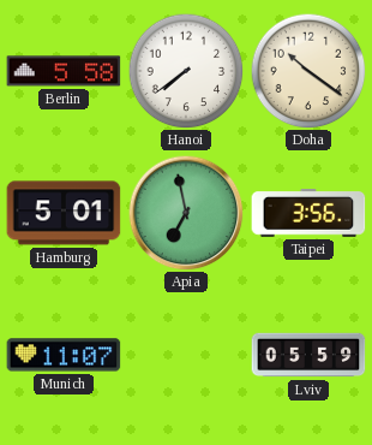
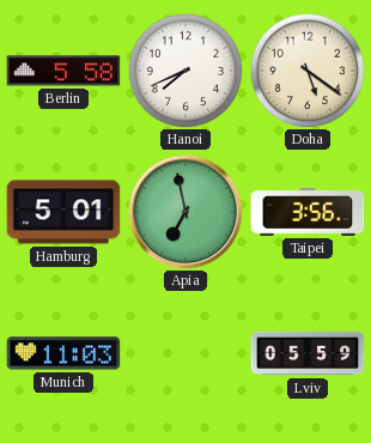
Hanoi: 7:39 -> 7:41 (185, 71)
Doha: 10:21 -> 5:21 (308, 71)
Munich: 11:07 -> 11:03 (63, 353)
